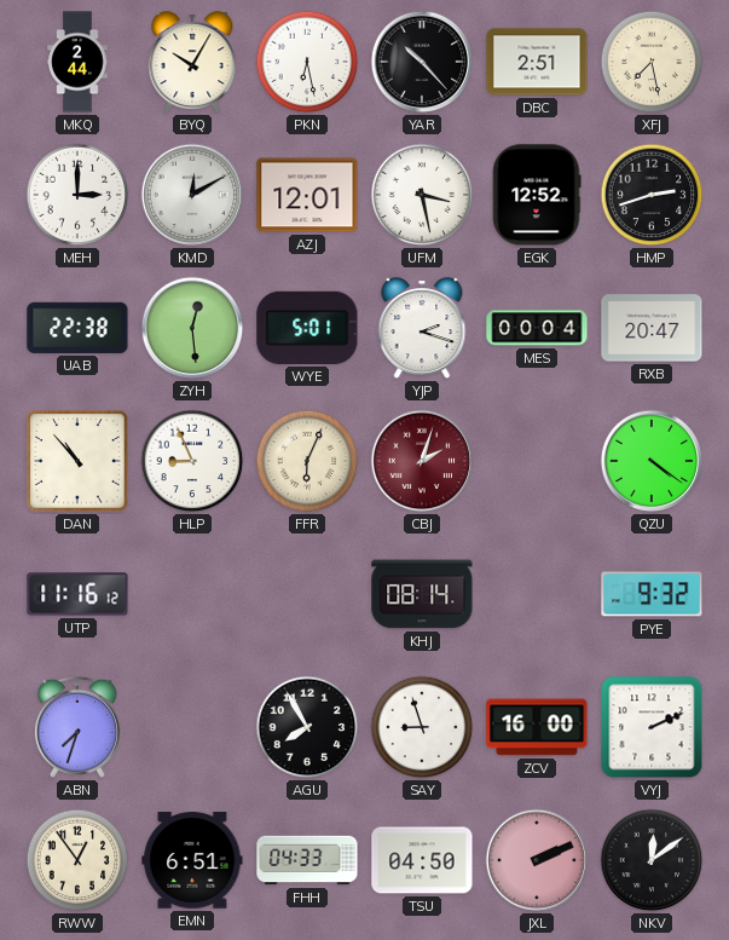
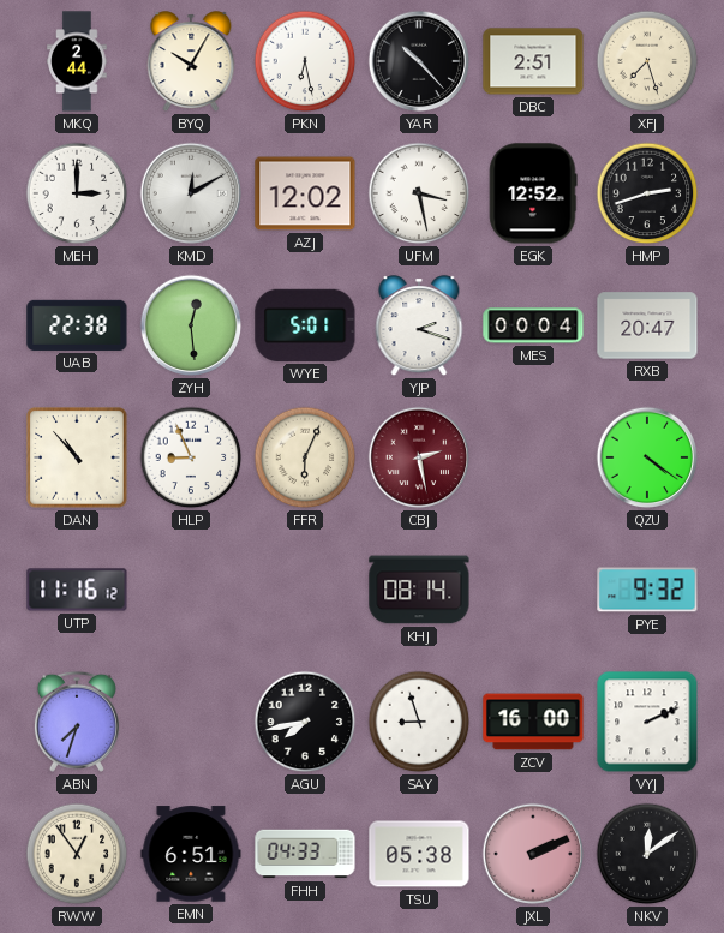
XFJ: 7:28 -> 7:27 (647, 61)
AZJ: 12:01 -> 12:02 (305, 193)
CBJ: 2:03 -> 2:28 (419, 457)
AGU: 7:55 -> 7:43 (305, 722)
TSU: 04:50 -> 05:38 (419, 854)
